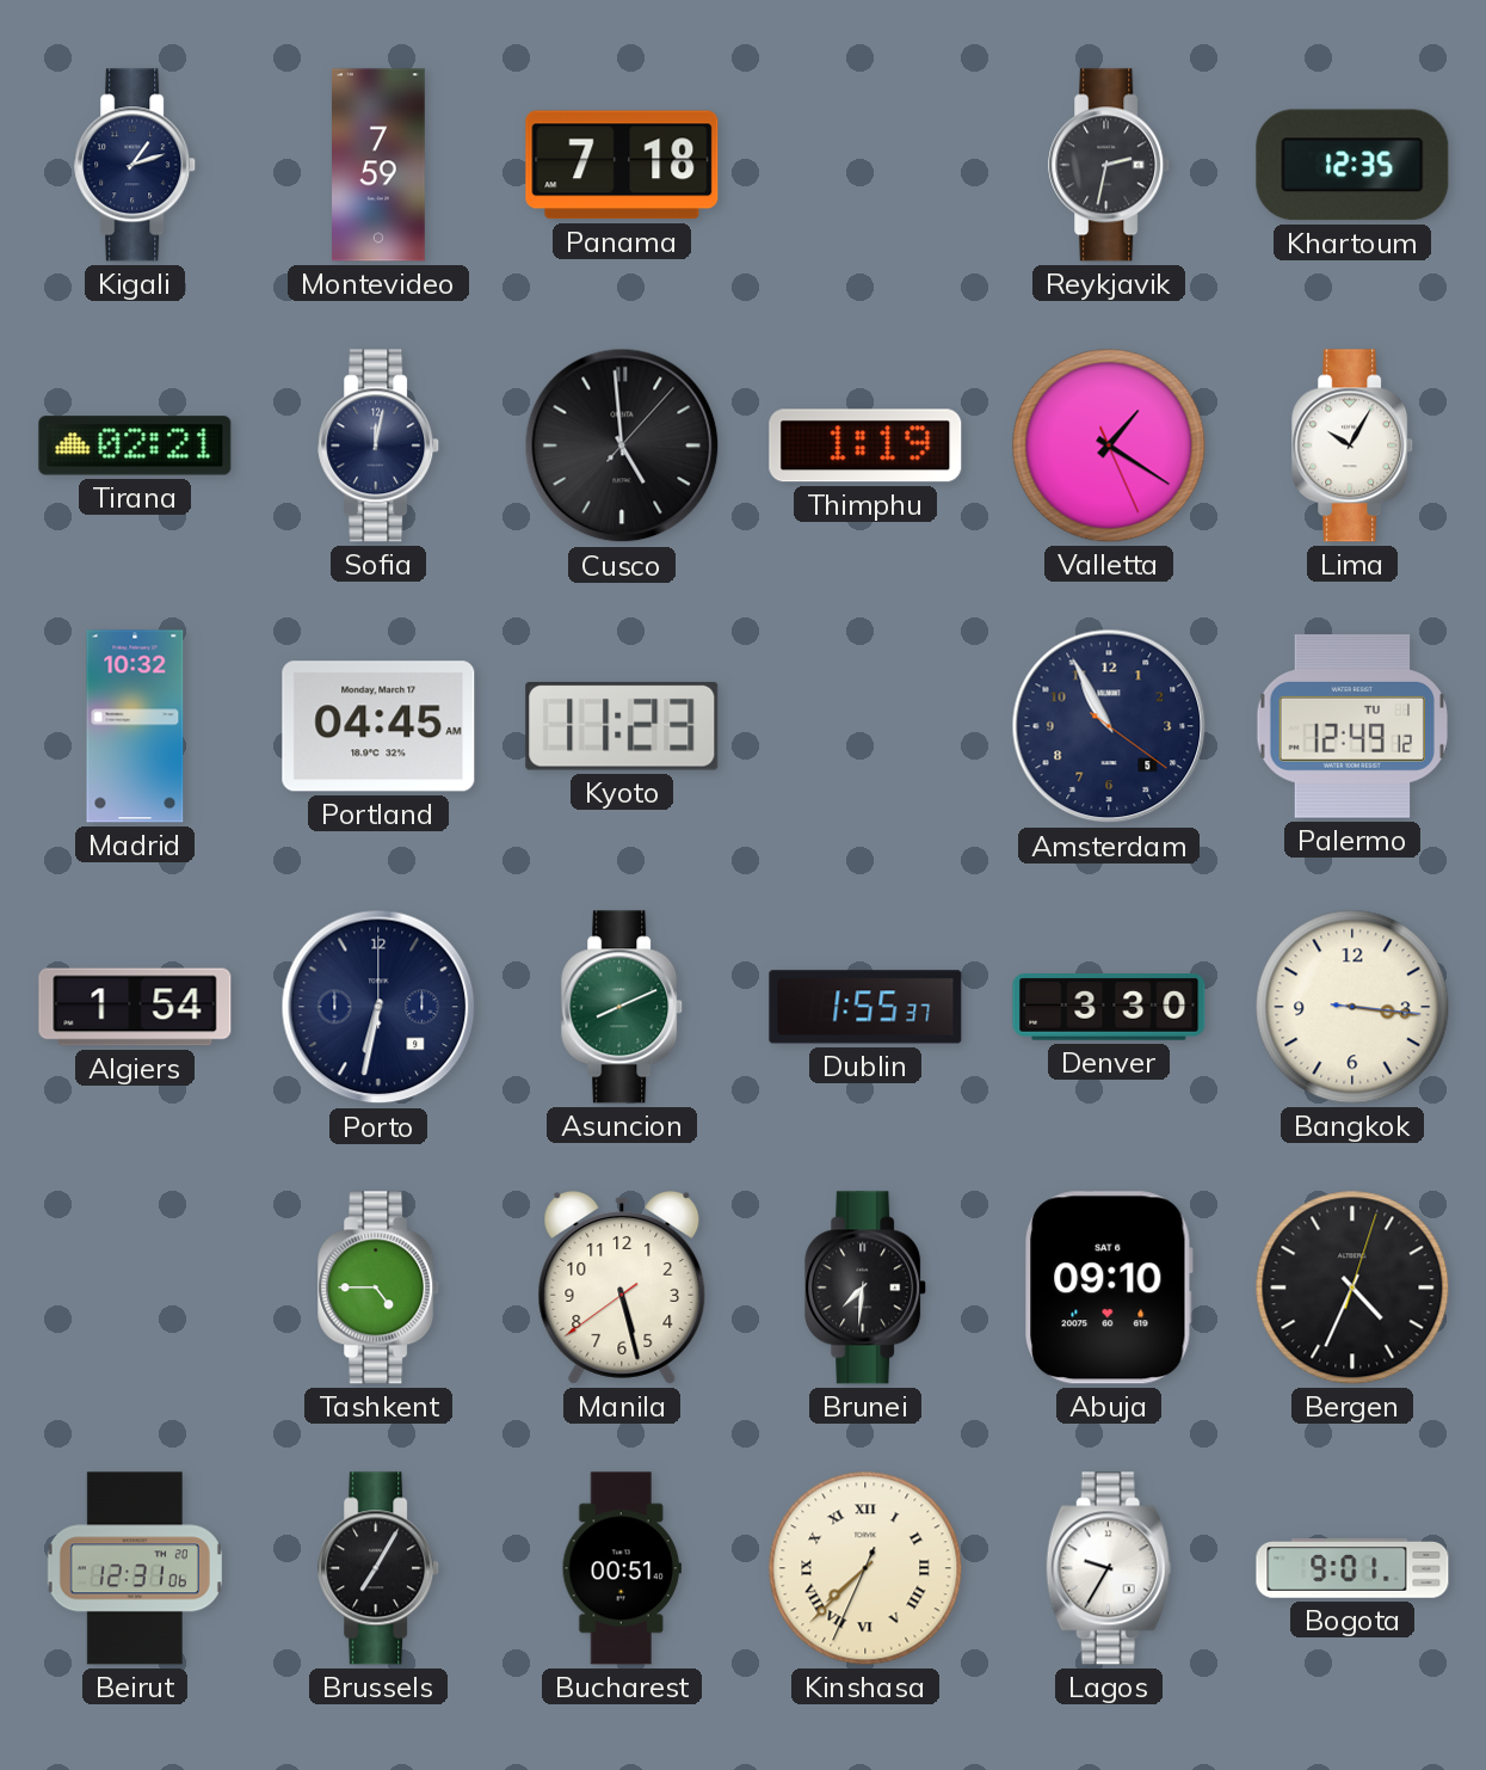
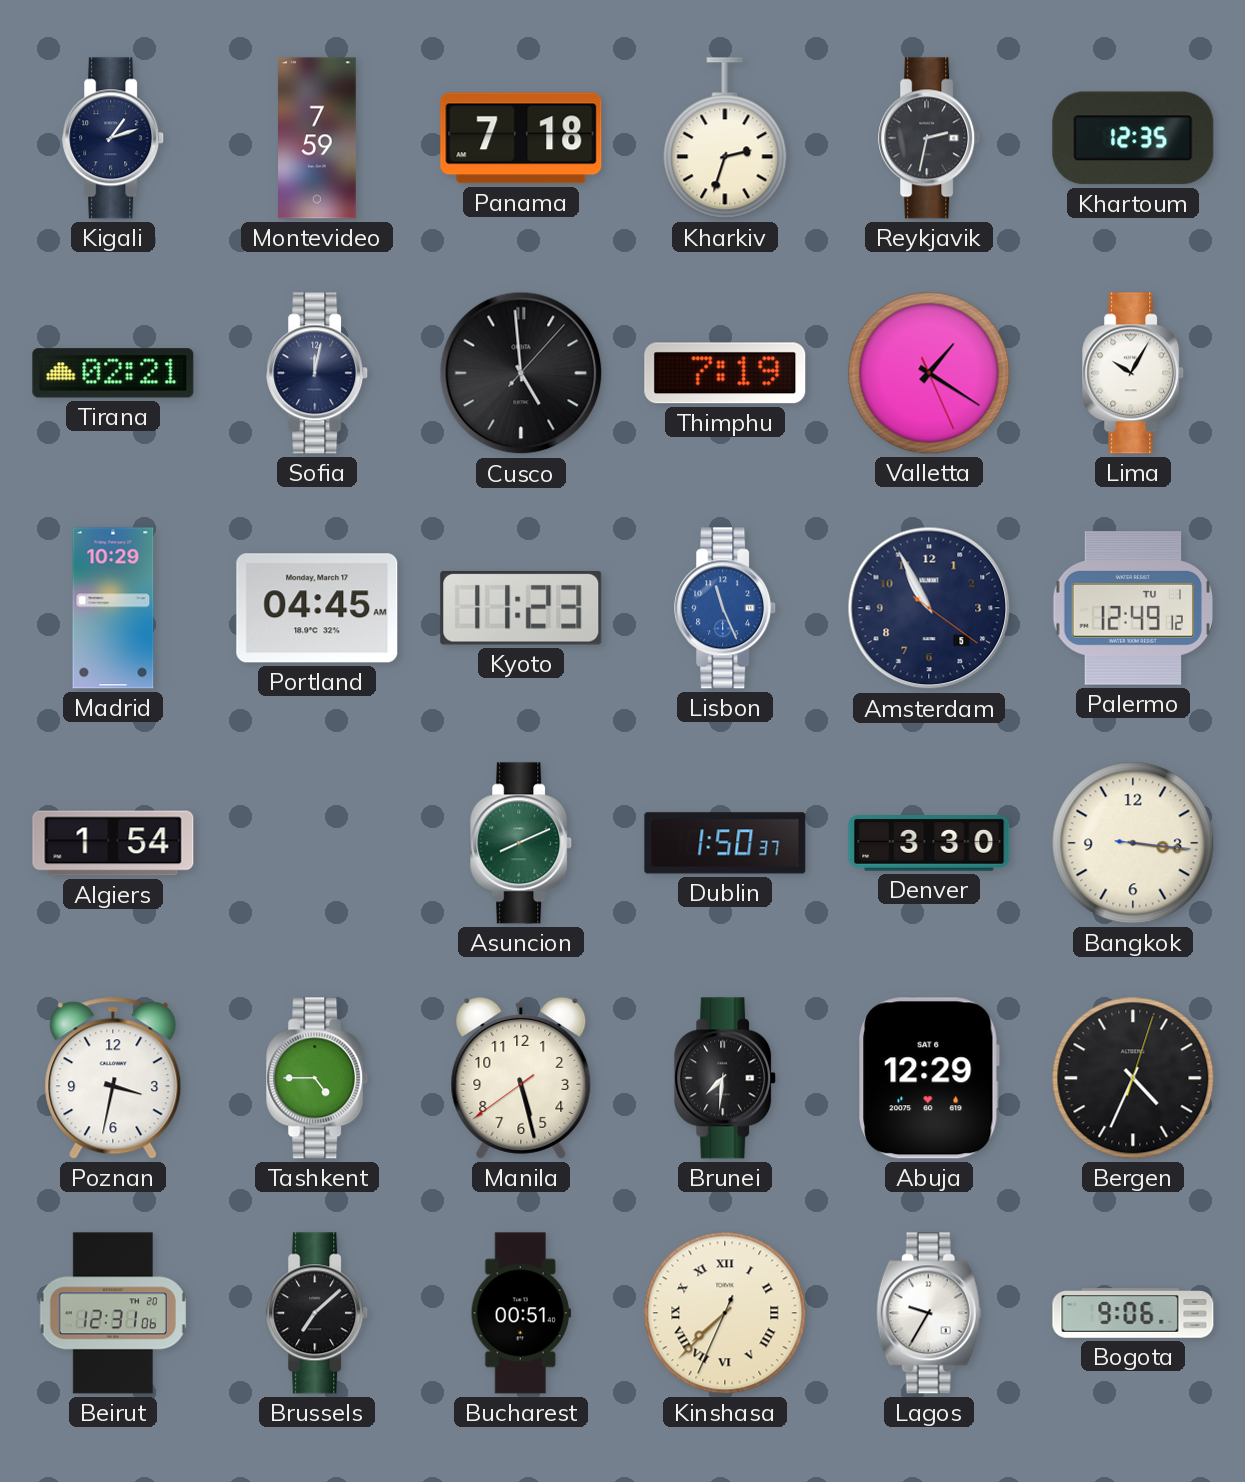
Kharkiv: none -> 2:33 (725, 138)
Thimphu: 1:19 -> 7:19 (725, 373)
Madrid: 10:32 -> 10:29 (113, 608)
Lisbon: none -> 11:26 (726, 608)
Porto: 6:32 -> none (378, 1007)
Dublin: 1:55 -> 1:50 (725, 843)
Poznan: none -> 3:32 (113, 1078)
Abuja: 09:10 -> 12:29 (929, 1078)
Brussels: 7:05 -> 7:08 (318, 1313)
Bogota: 9:01 -> 9:06 (1133, 1313)
